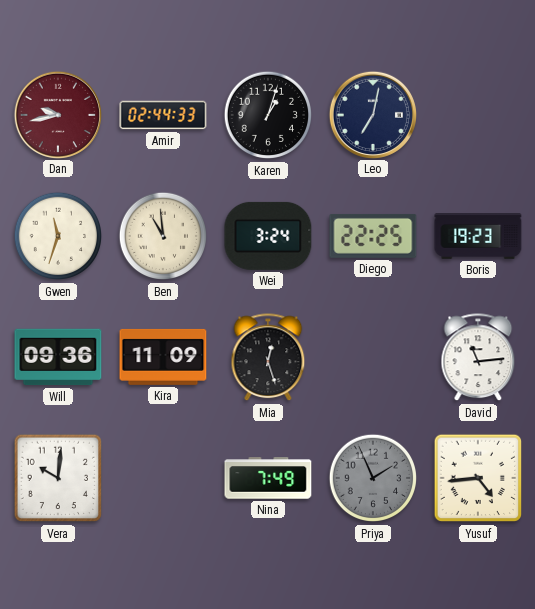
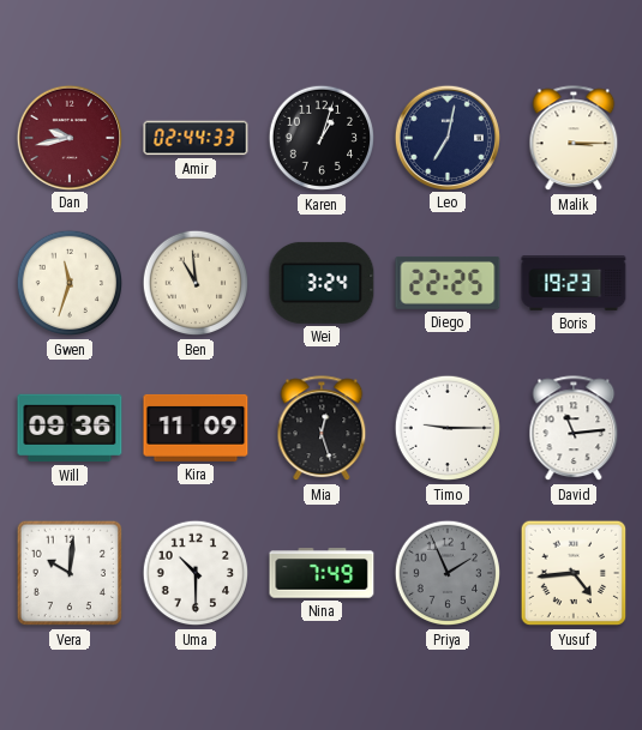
Malik: none -> 3:15 (574, 139)
Timo: none -> 9:15 (448, 428)
Uma: none -> 10:30 (196, 573)
